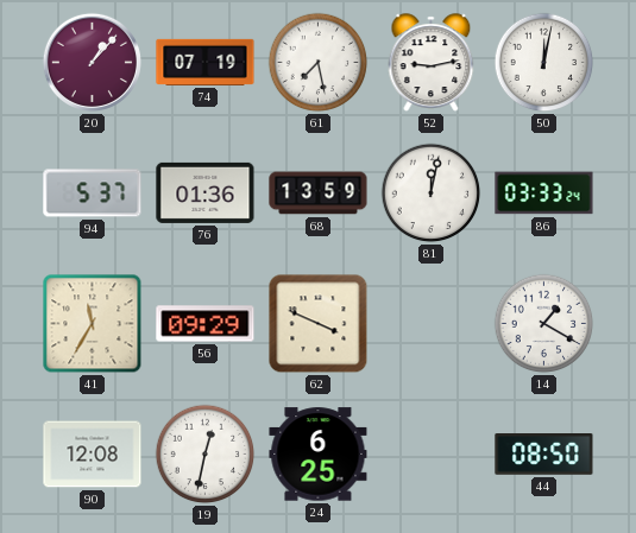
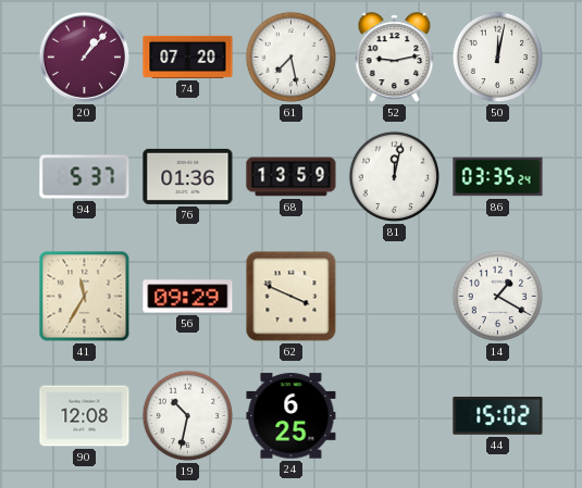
74: 07:19 -> 07:20 (188, 57)
86: 03:33 -> 03:35 (498, 177)
19: 12:32 -> 10:32 (188, 416)
44: 08:50 -> 15:02 (498, 416)
